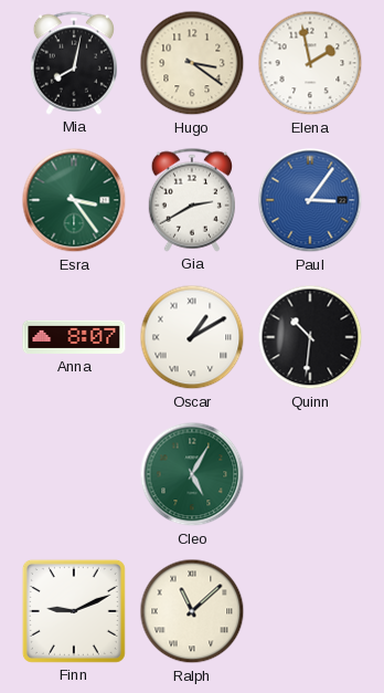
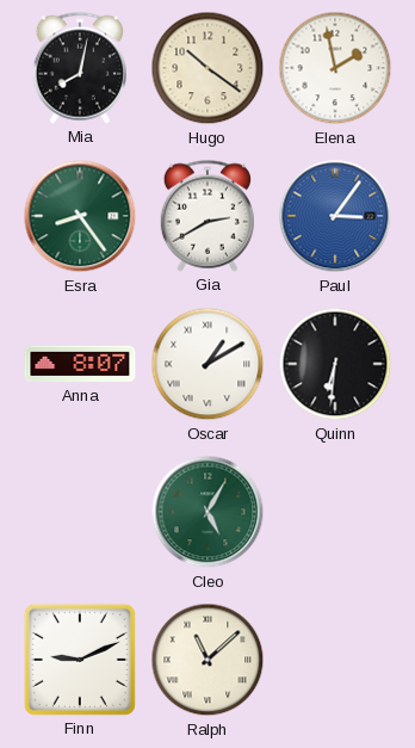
Hugo: 3:21 -> 10:21 (207, 68)
Esra: 3:24 -> 8:24 (80, 216)
Quinn: 10:31 -> 6:31 (335, 364)
